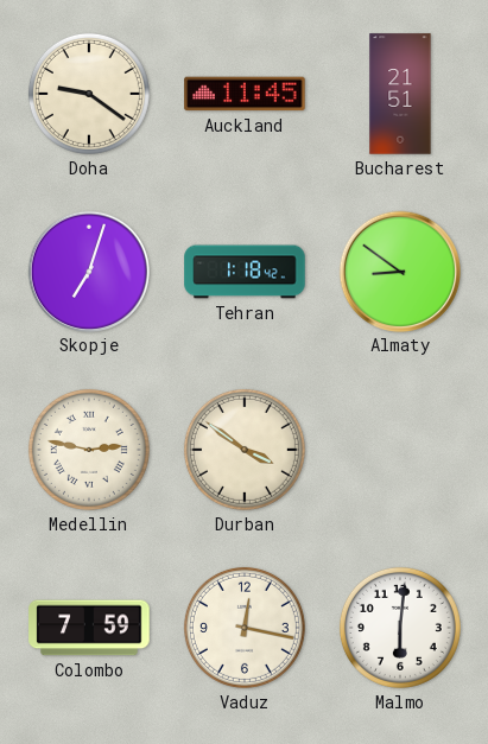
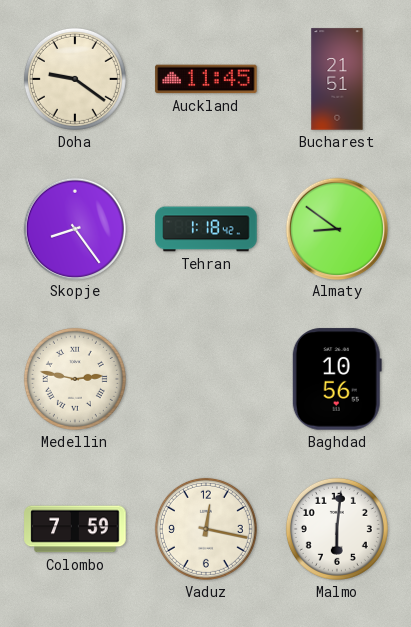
Skopje: 7:03 -> 8:24 (74, 228)
Durban: 3:51 -> none (245, 450)
Baghdad: none -> 10:56 (337, 379)
